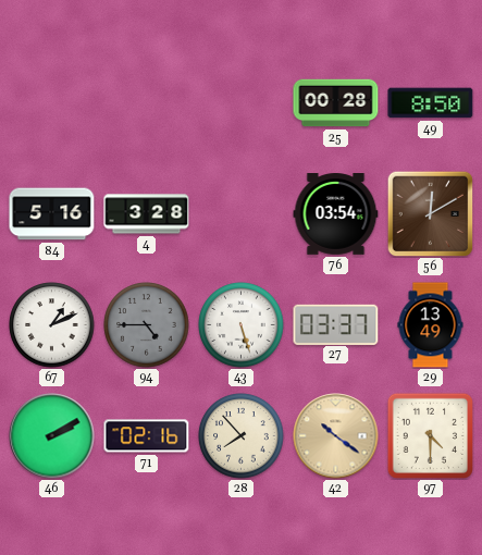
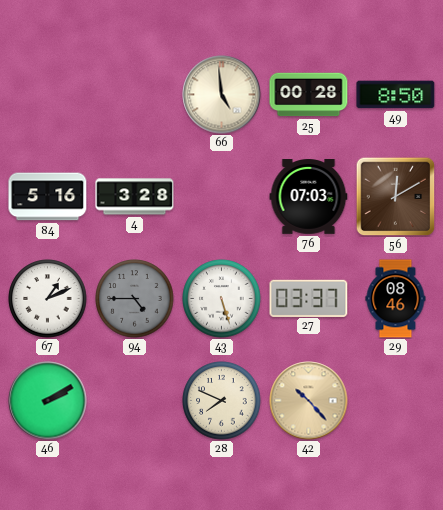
66: none -> 4:59 (222, 95)
76: 03:54 -> 07:03 (309, 197)
29: 13:49 -> 08:46 (396, 299)
71: 02:16 -> none (147, 436)
28: 7:53 -> 7:49 (222, 401)
42: 10:21 -> 10:23 (309, 401)
97: 4:30 -> none (430, 435)
